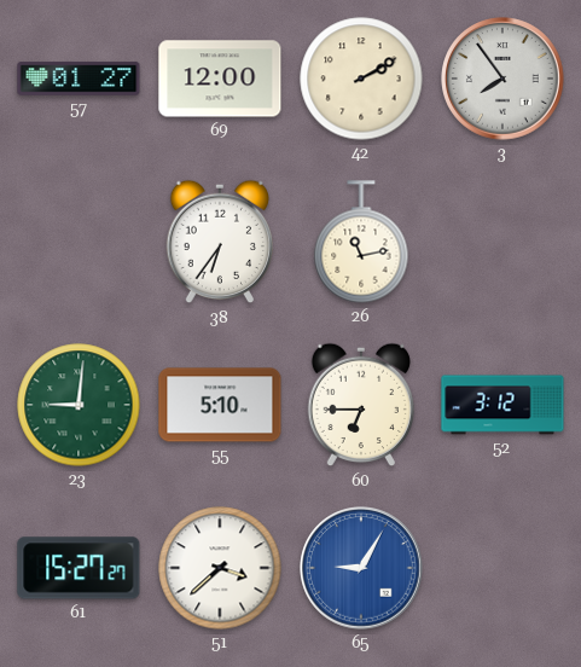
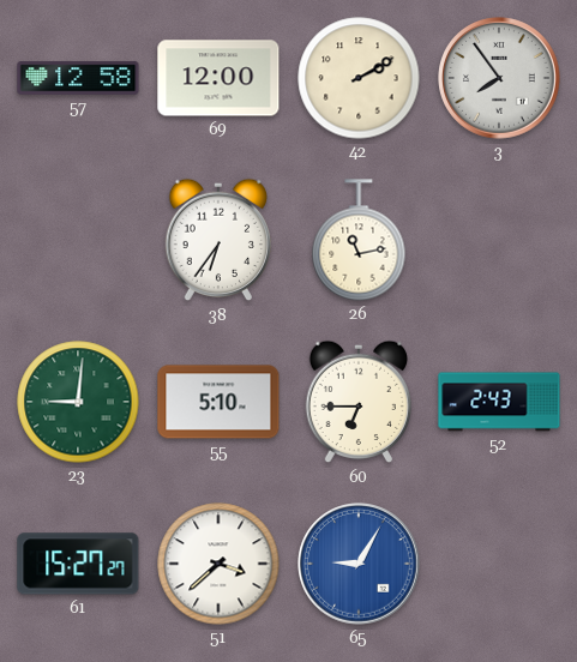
57: 01:27 -> 12:58 (78, 78)
52: 3:12 -> 2:43 (499, 402)
